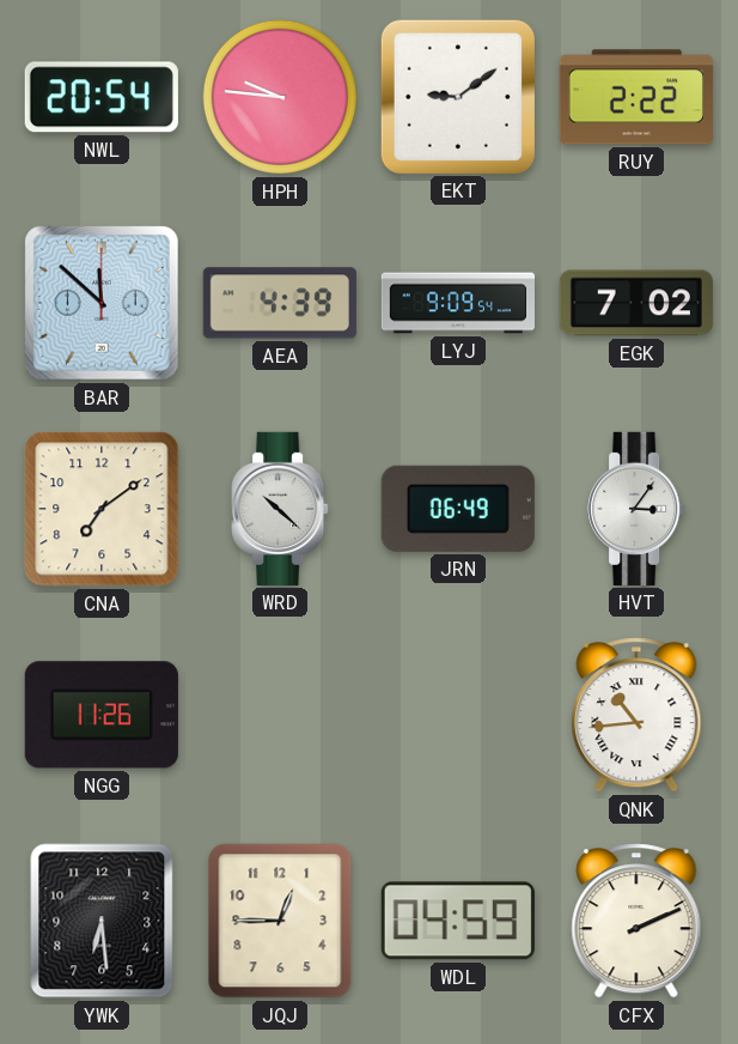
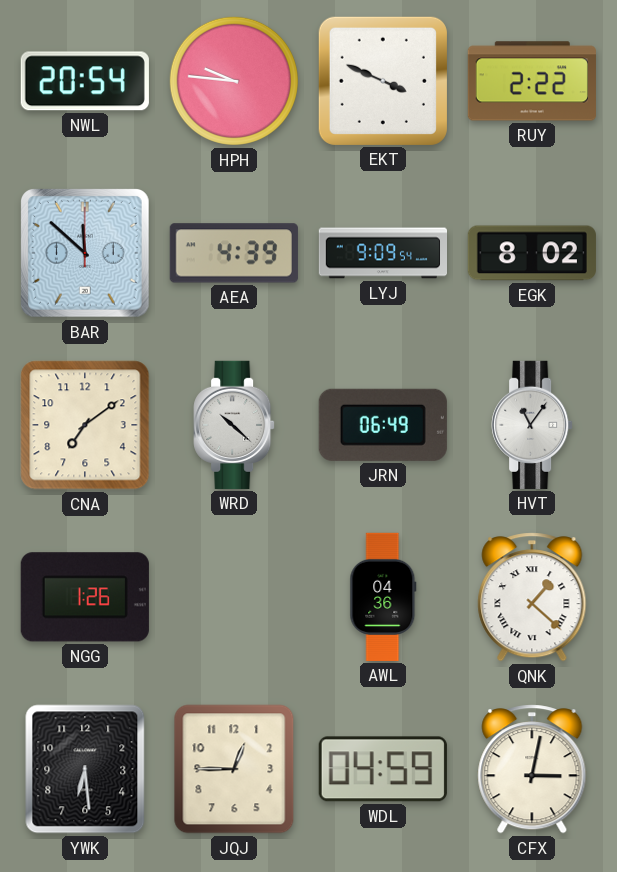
EKT: 9:09 -> 3:49 (383, 81)
EGK: 7:02 -> 8:02 (532, 253)
HVT: 3:06 -> 11:06 (532, 425)
NGG: 11:26 -> 1:26 (85, 597)
AWL: none -> 04:36 (383, 597)
QNK: 10:44 -> 1:22 (532, 597)
CFX: 2:11 -> 3:02 (532, 769)
